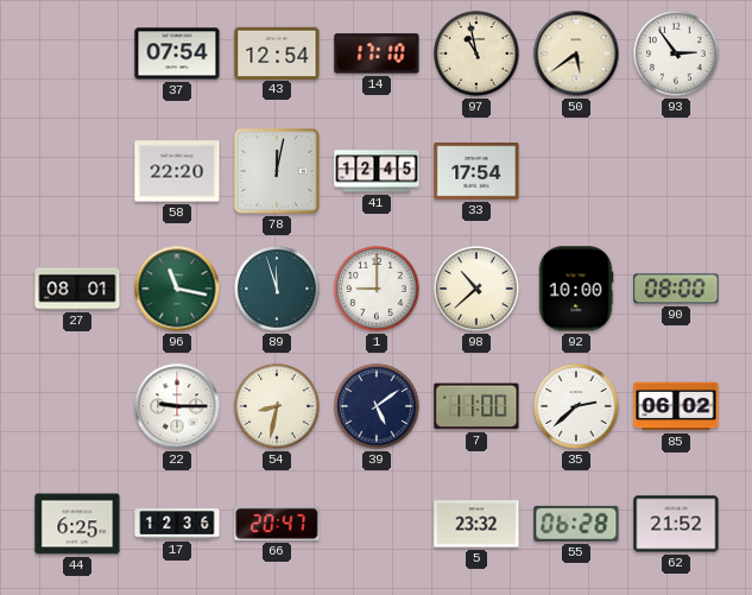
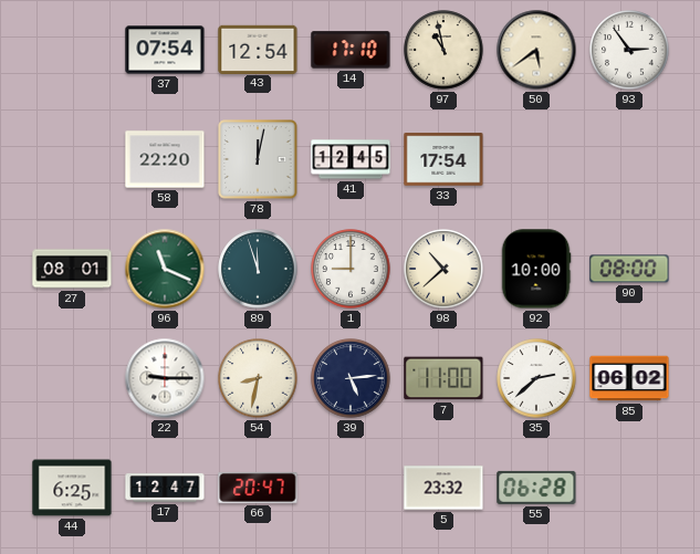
96: 11:17 -> 11:19 (165, 269)
39: 5:09 -> 5:14 (351, 378)
17: 12:36 -> 12:47 (165, 488)
62: 21:52 -> none (676, 524)
